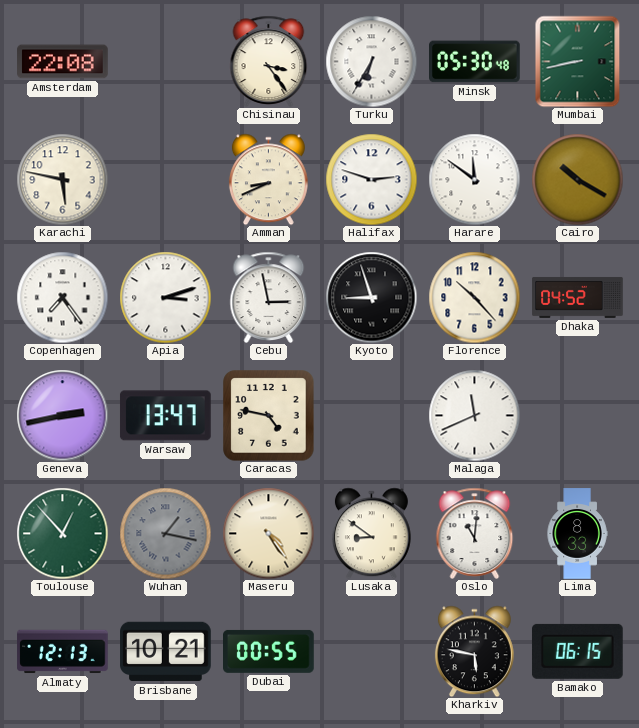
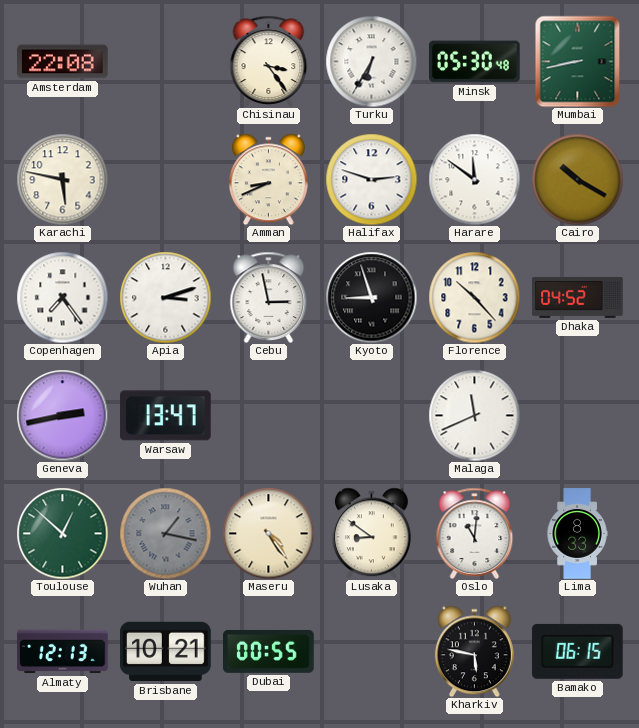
Caracas: 4:47 -> none (268, 415)
Toulouse: 12:53 -> 12:52 (62, 533)
